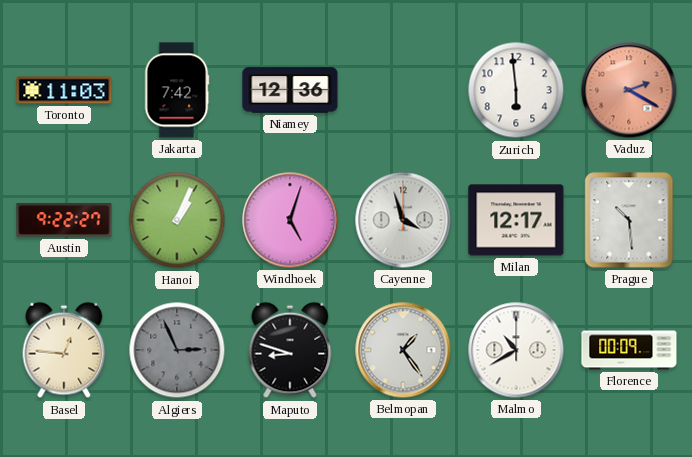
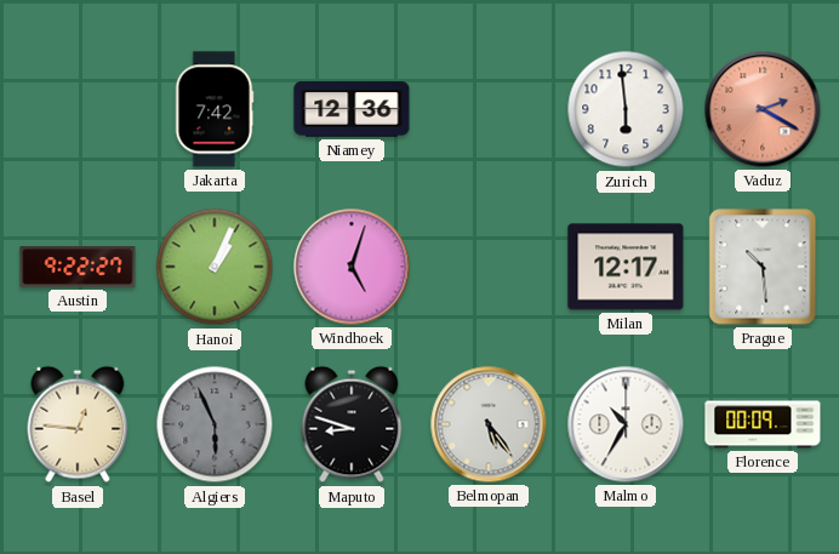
Toronto: 11:03 -> none (64, 90)
Cayenne: 3:57 -> none (403, 220)
Algiers: 2:56 -> 5:56 (215, 424)
Belmopan: 1:24 -> 5:24 (489, 424)
Malmo: 10:40 -> 10:35 (626, 424)
